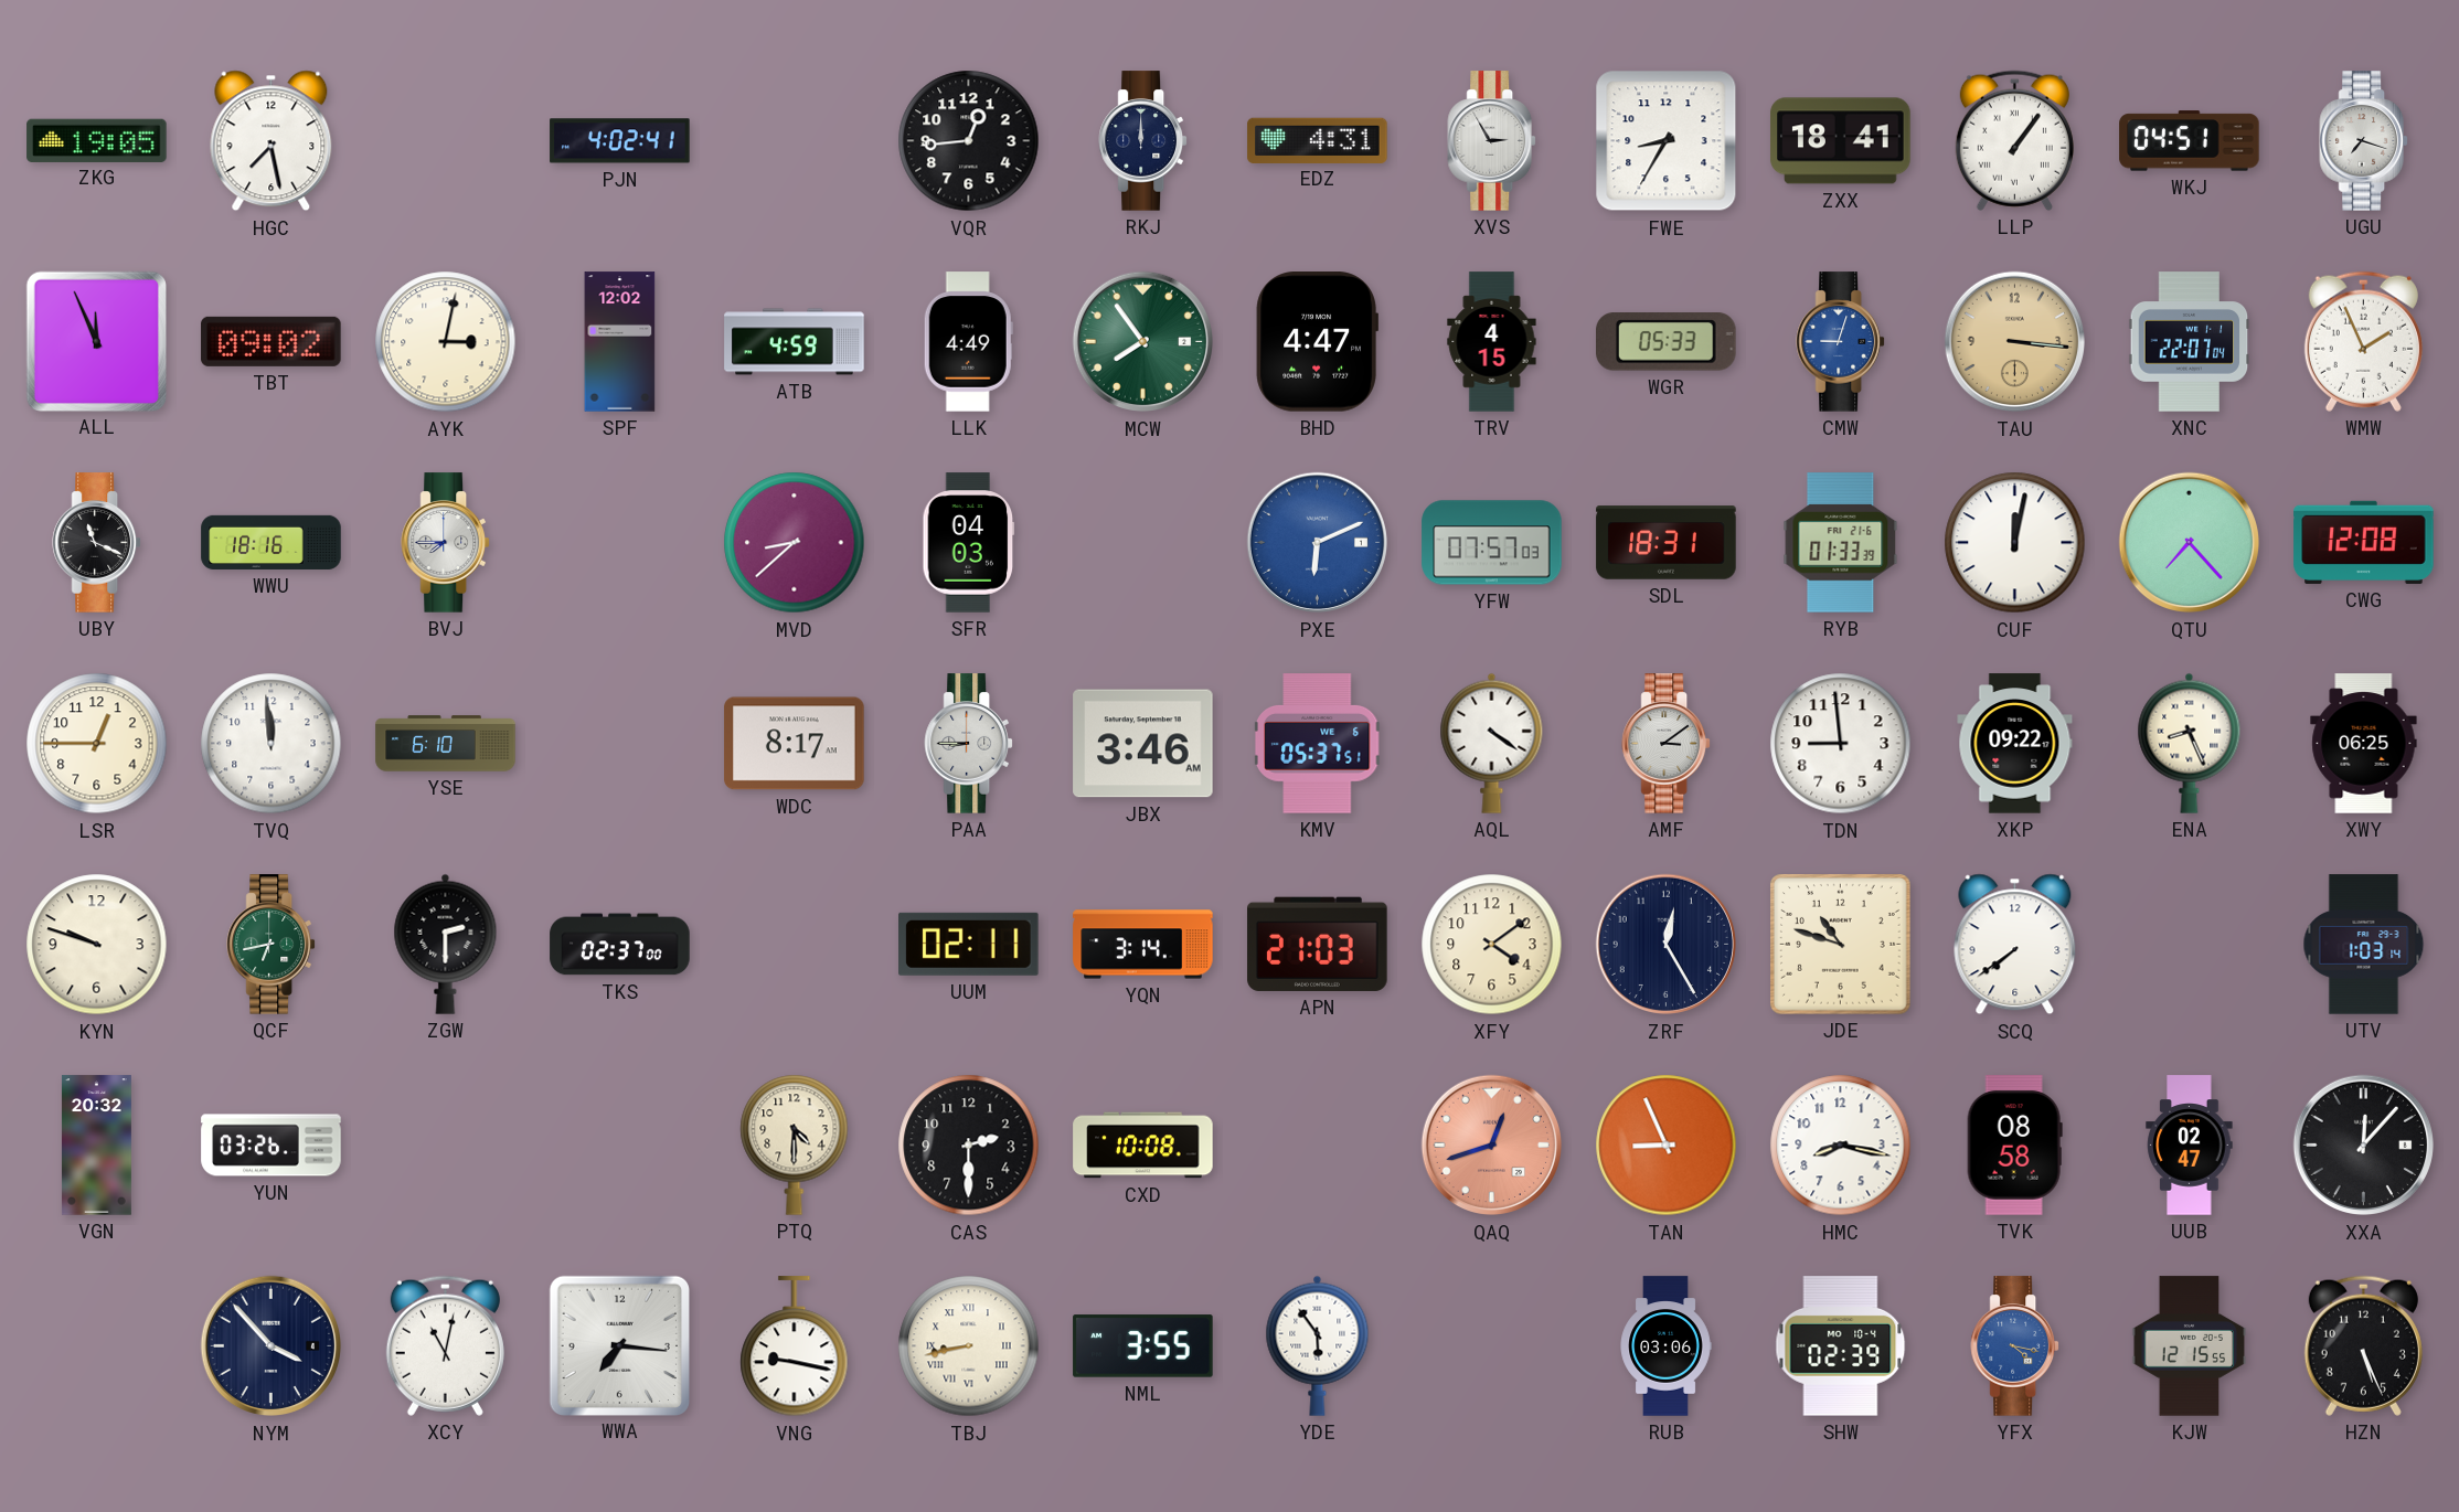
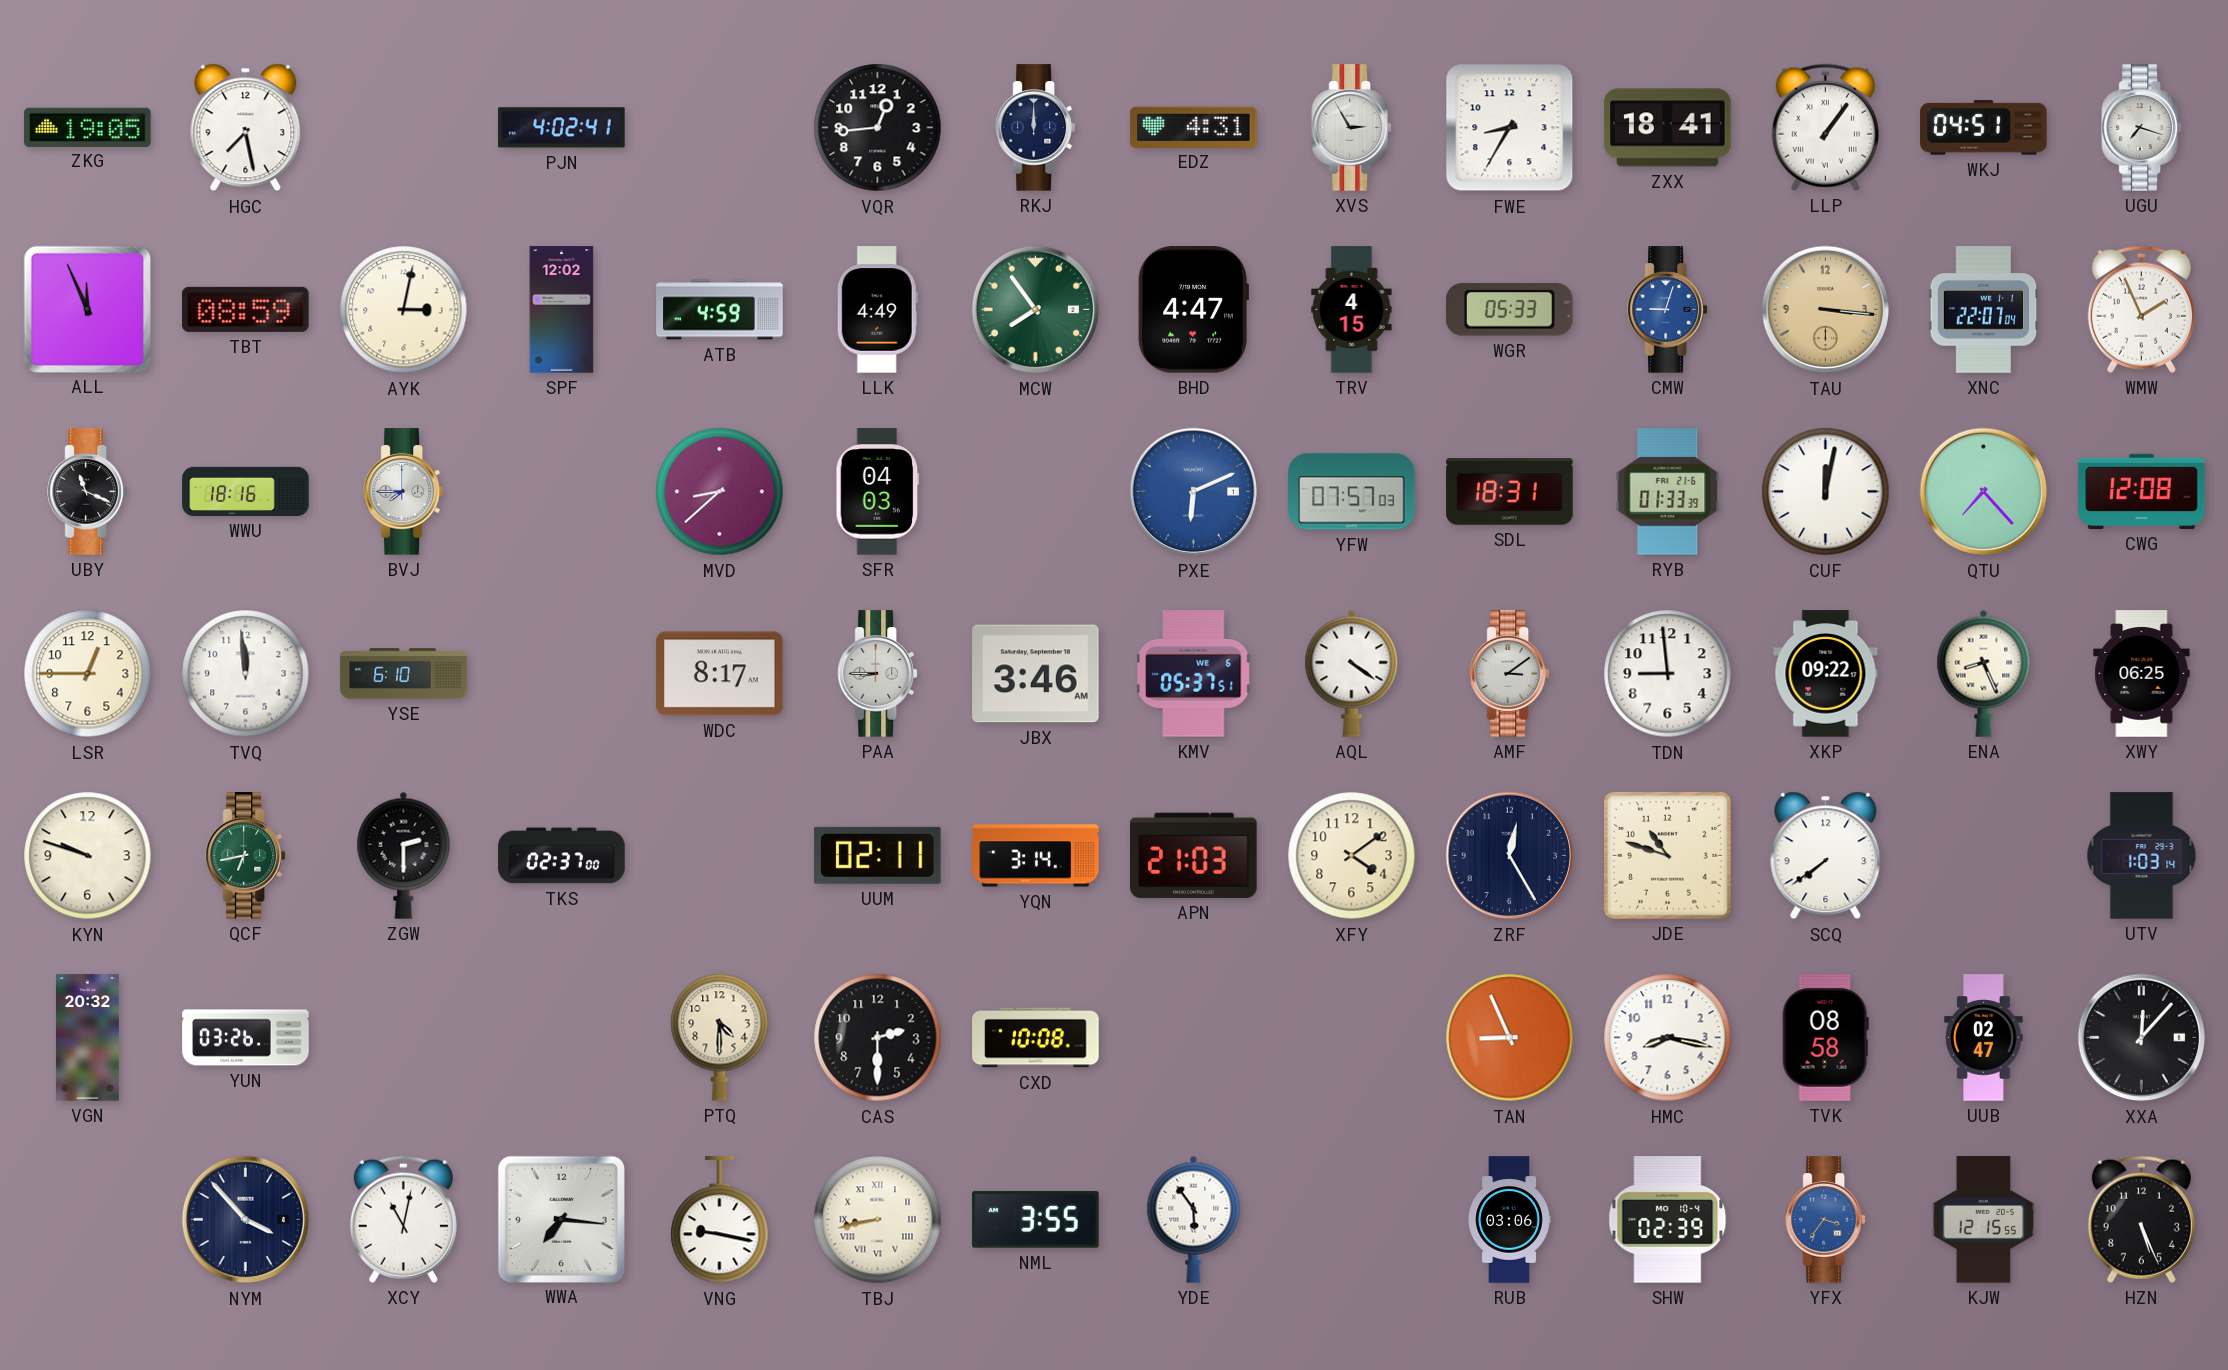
TBT: 09:02 -> 08:59 (246, 309)
QAQ: 12:42 -> none (1492, 1146)
YFX: 4:17 -> 3:36 (1825, 1220)
